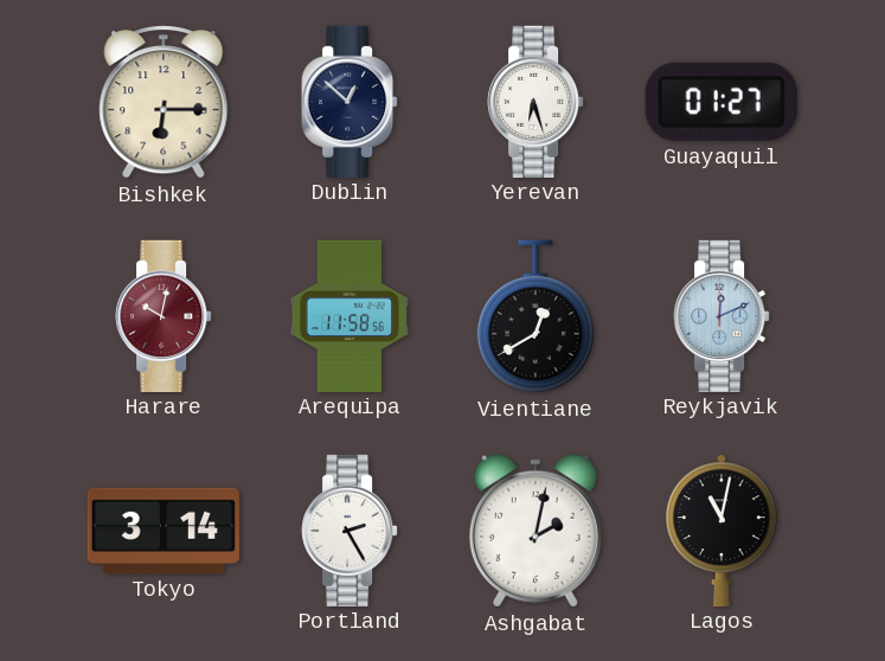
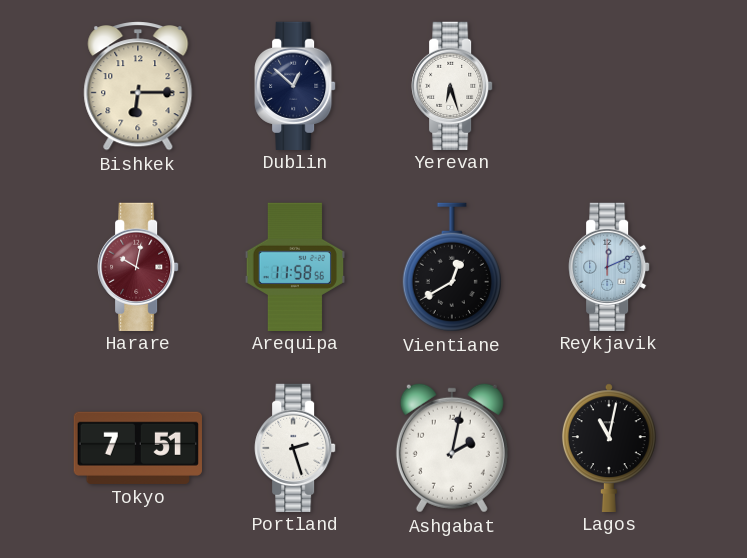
Guayaquil: 01:27 -> none (722, 102)
Tokyo: 3:14 -> 7:51 (138, 448)
Portland: 2:25 -> 2:27 (295, 447)
